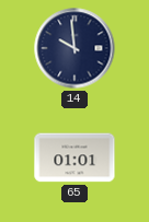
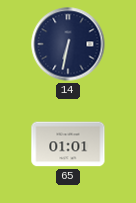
14: 9:59 -> 6:32 (68, 44)
